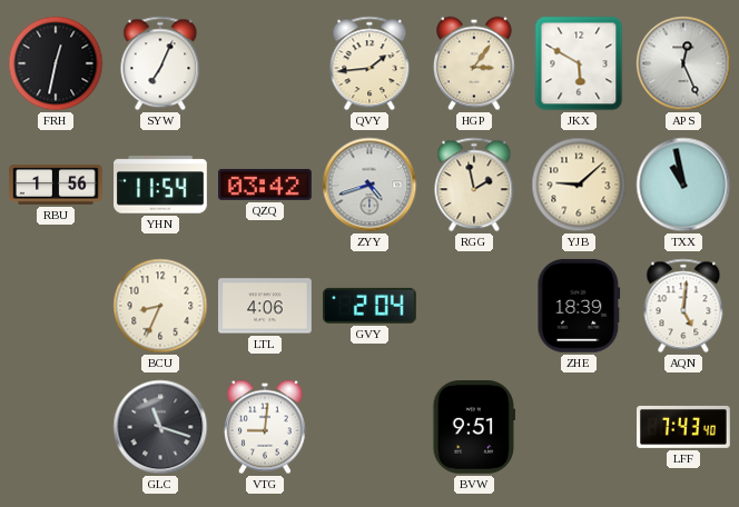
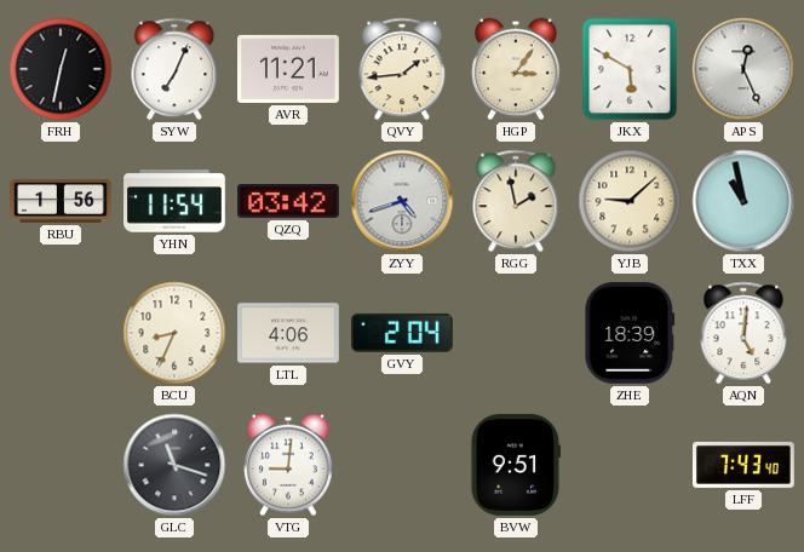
AVR: none -> 11:21 (289, 69)
